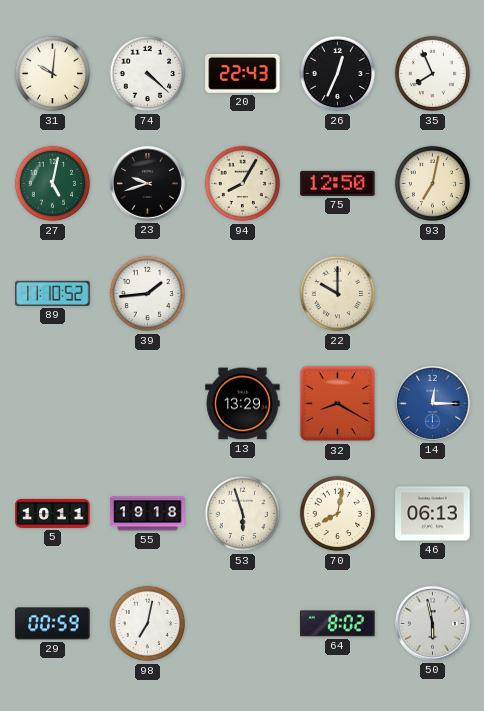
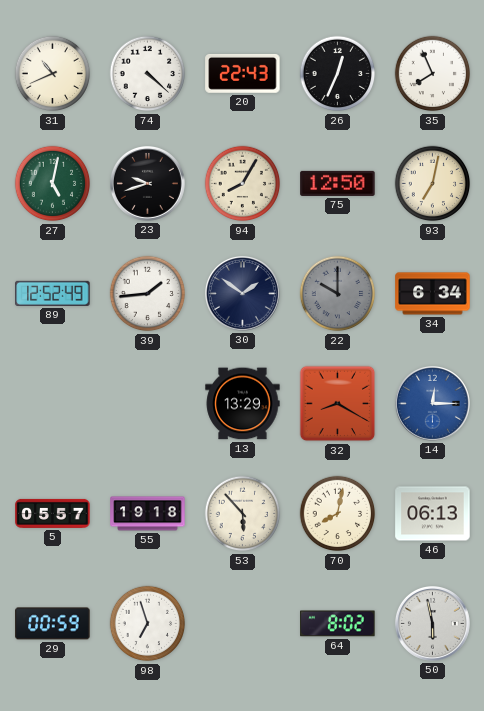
31: 10:01 -> 10:41 (53, 74)
89: 11:10 -> 12:52 (53, 293)
30: none -> 1:51 (242, 293)
22 dial: cream -> grey (338, 294)
34: none -> 6:34 (433, 294)
5: 10:11 -> 05:57 (53, 513)
53: 5:57 -> 5:53 (243, 514)
98: 7:02 -> 6:57 (148, 624)
